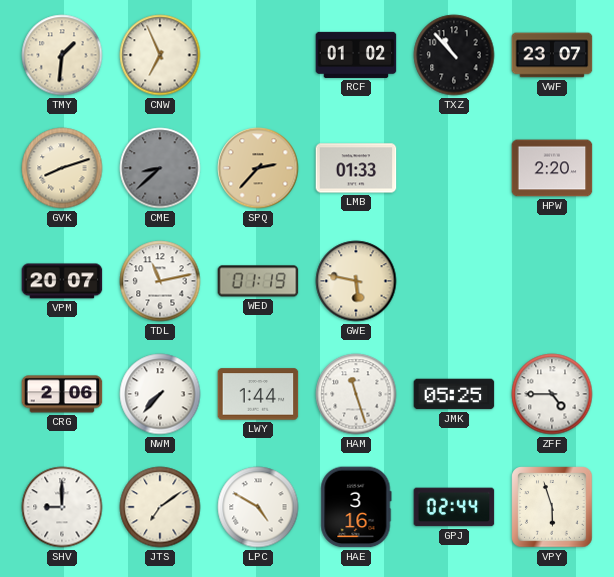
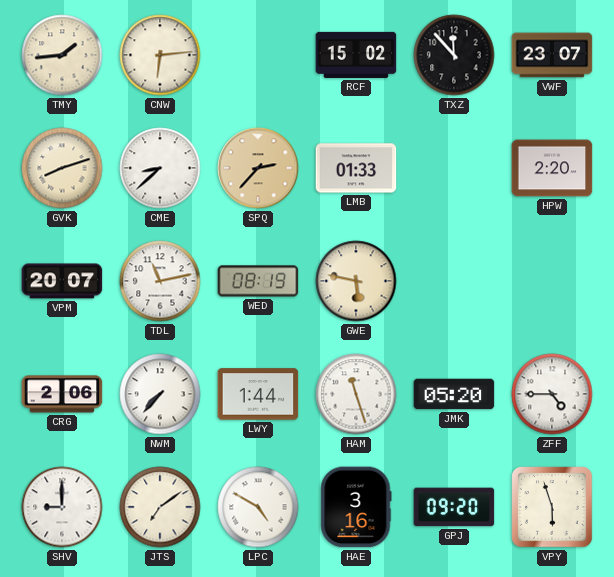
TMY: 1:31 -> 1:44 (62, 55)
CNW: 6:56 -> 6:14 (160, 55)
RCF: 01:02 -> 15:02 (356, 55)
TXZ: 10:53 -> 11:53 (454, 55)
CME dial: grey -> white (160, 168)
WED: 01:19 -> 08:19 (258, 281)
JMK: 05:25 -> 05:20 (454, 394)
GPJ: 02:44 -> 09:20 (454, 507)
